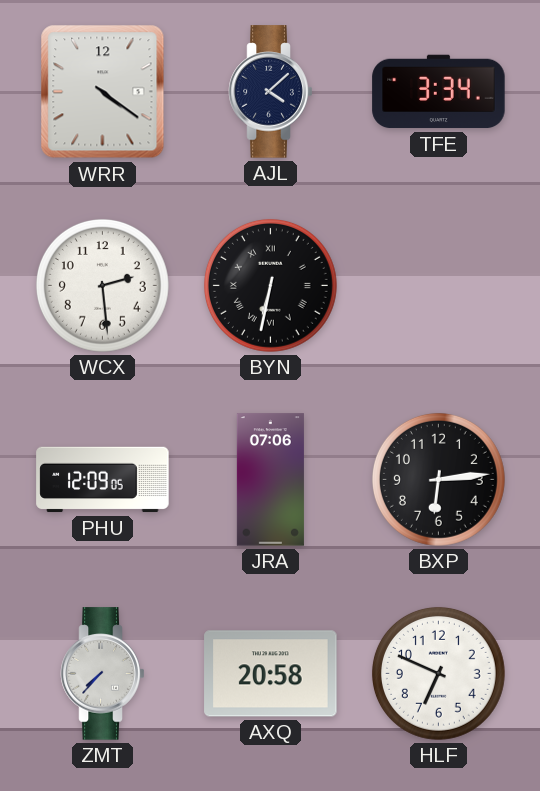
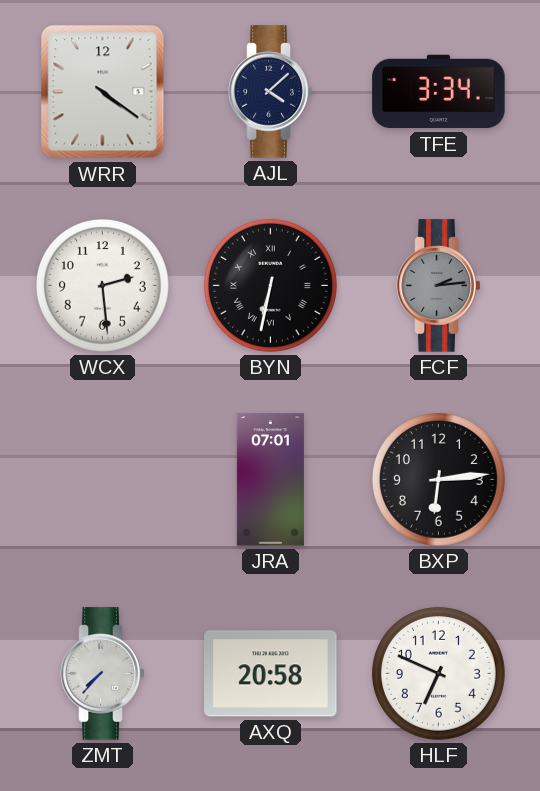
FCF: none -> 2:14 (439, 286)
PHU: 12:09 -> none (103, 480)
JRA: 07:06 -> 07:01 (270, 480)
